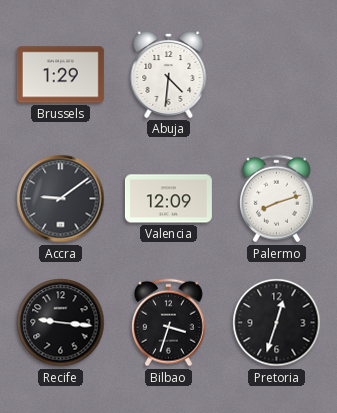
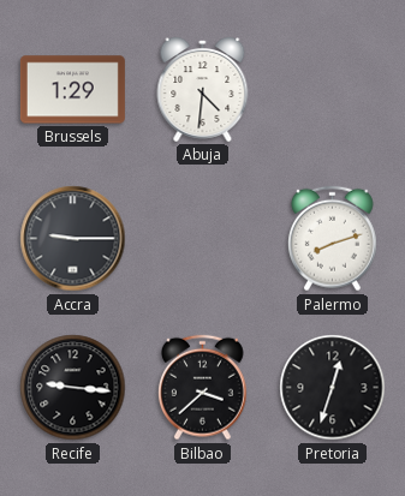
Accra: 9:09 -> 9:15 (73, 239)
Valencia: 12:09 -> none (168, 199)
Bilbao: 3:33 -> 3:38 (202, 388)
